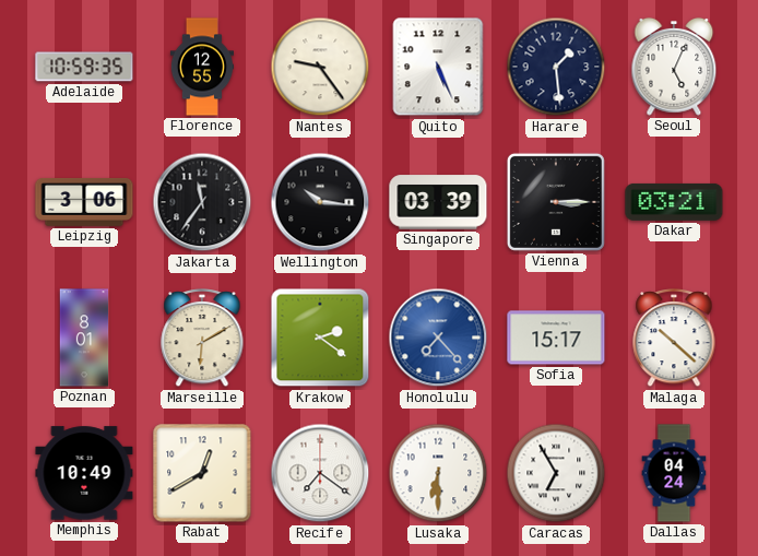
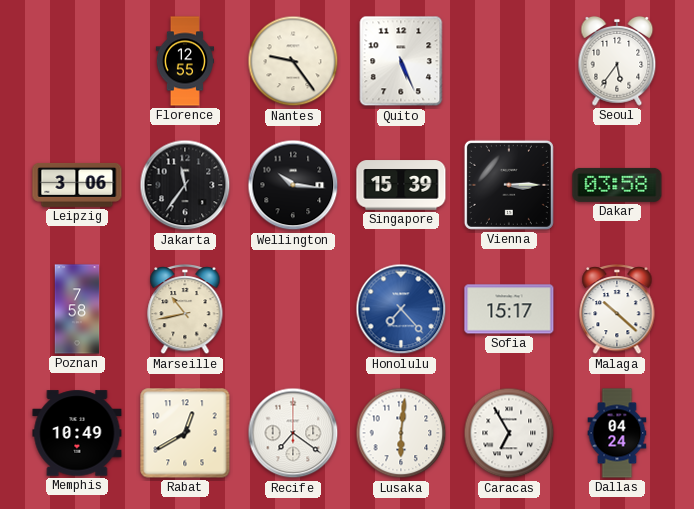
Adelaide: 10:59 -> none (84, 67)
Harare: 1:29 -> none (556, 67)
Seoul: 5:04 -> 5:36 (617, 61)
Singapore: 03:39 -> 15:39 (401, 185)
Dakar: 03:21 -> 03:58 (617, 185)
Poznan: 8:01 -> 7:58 (77, 309)
Marseille: 6:10 -> 10:43 (185, 309)
Krakow: 2:21 -> none (320, 338)
Lusaka: 6:30 -> 6:01 (401, 433)
